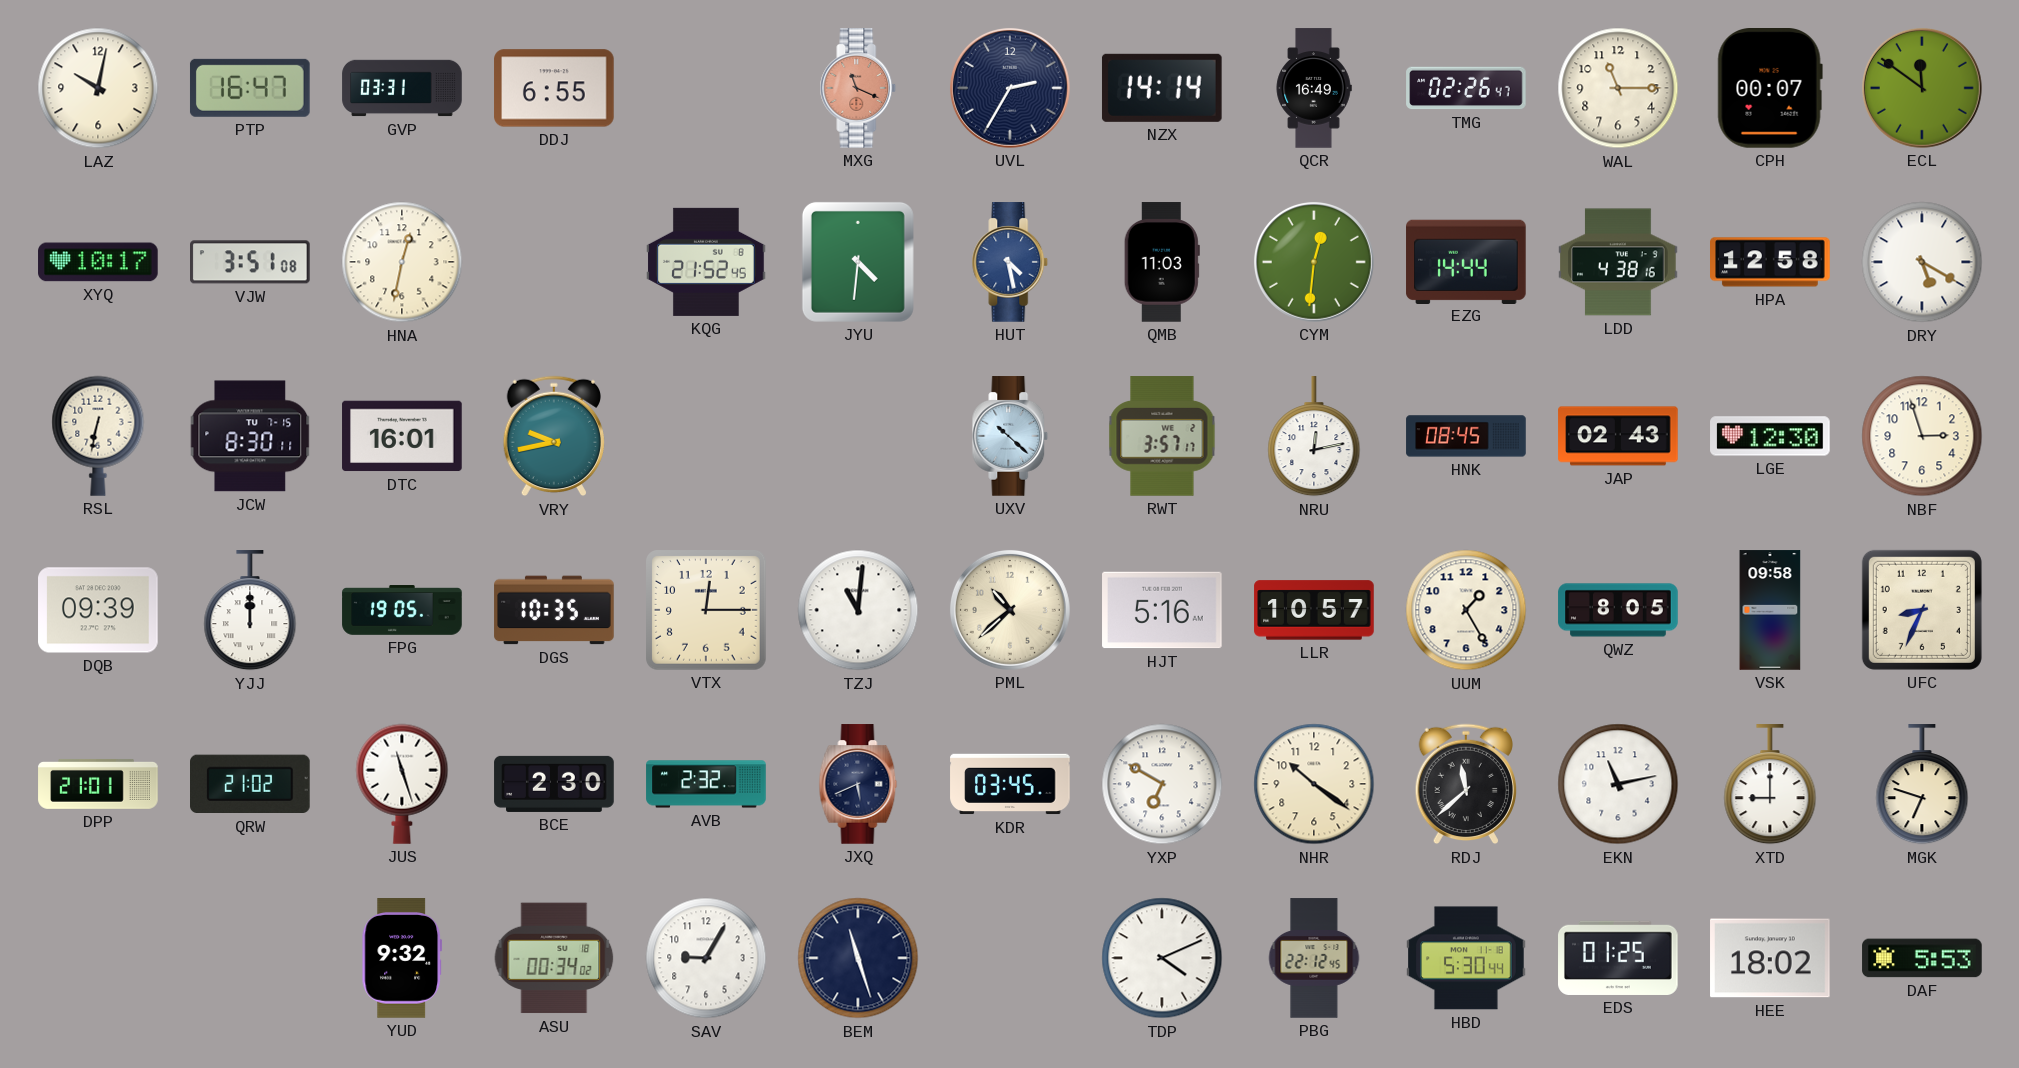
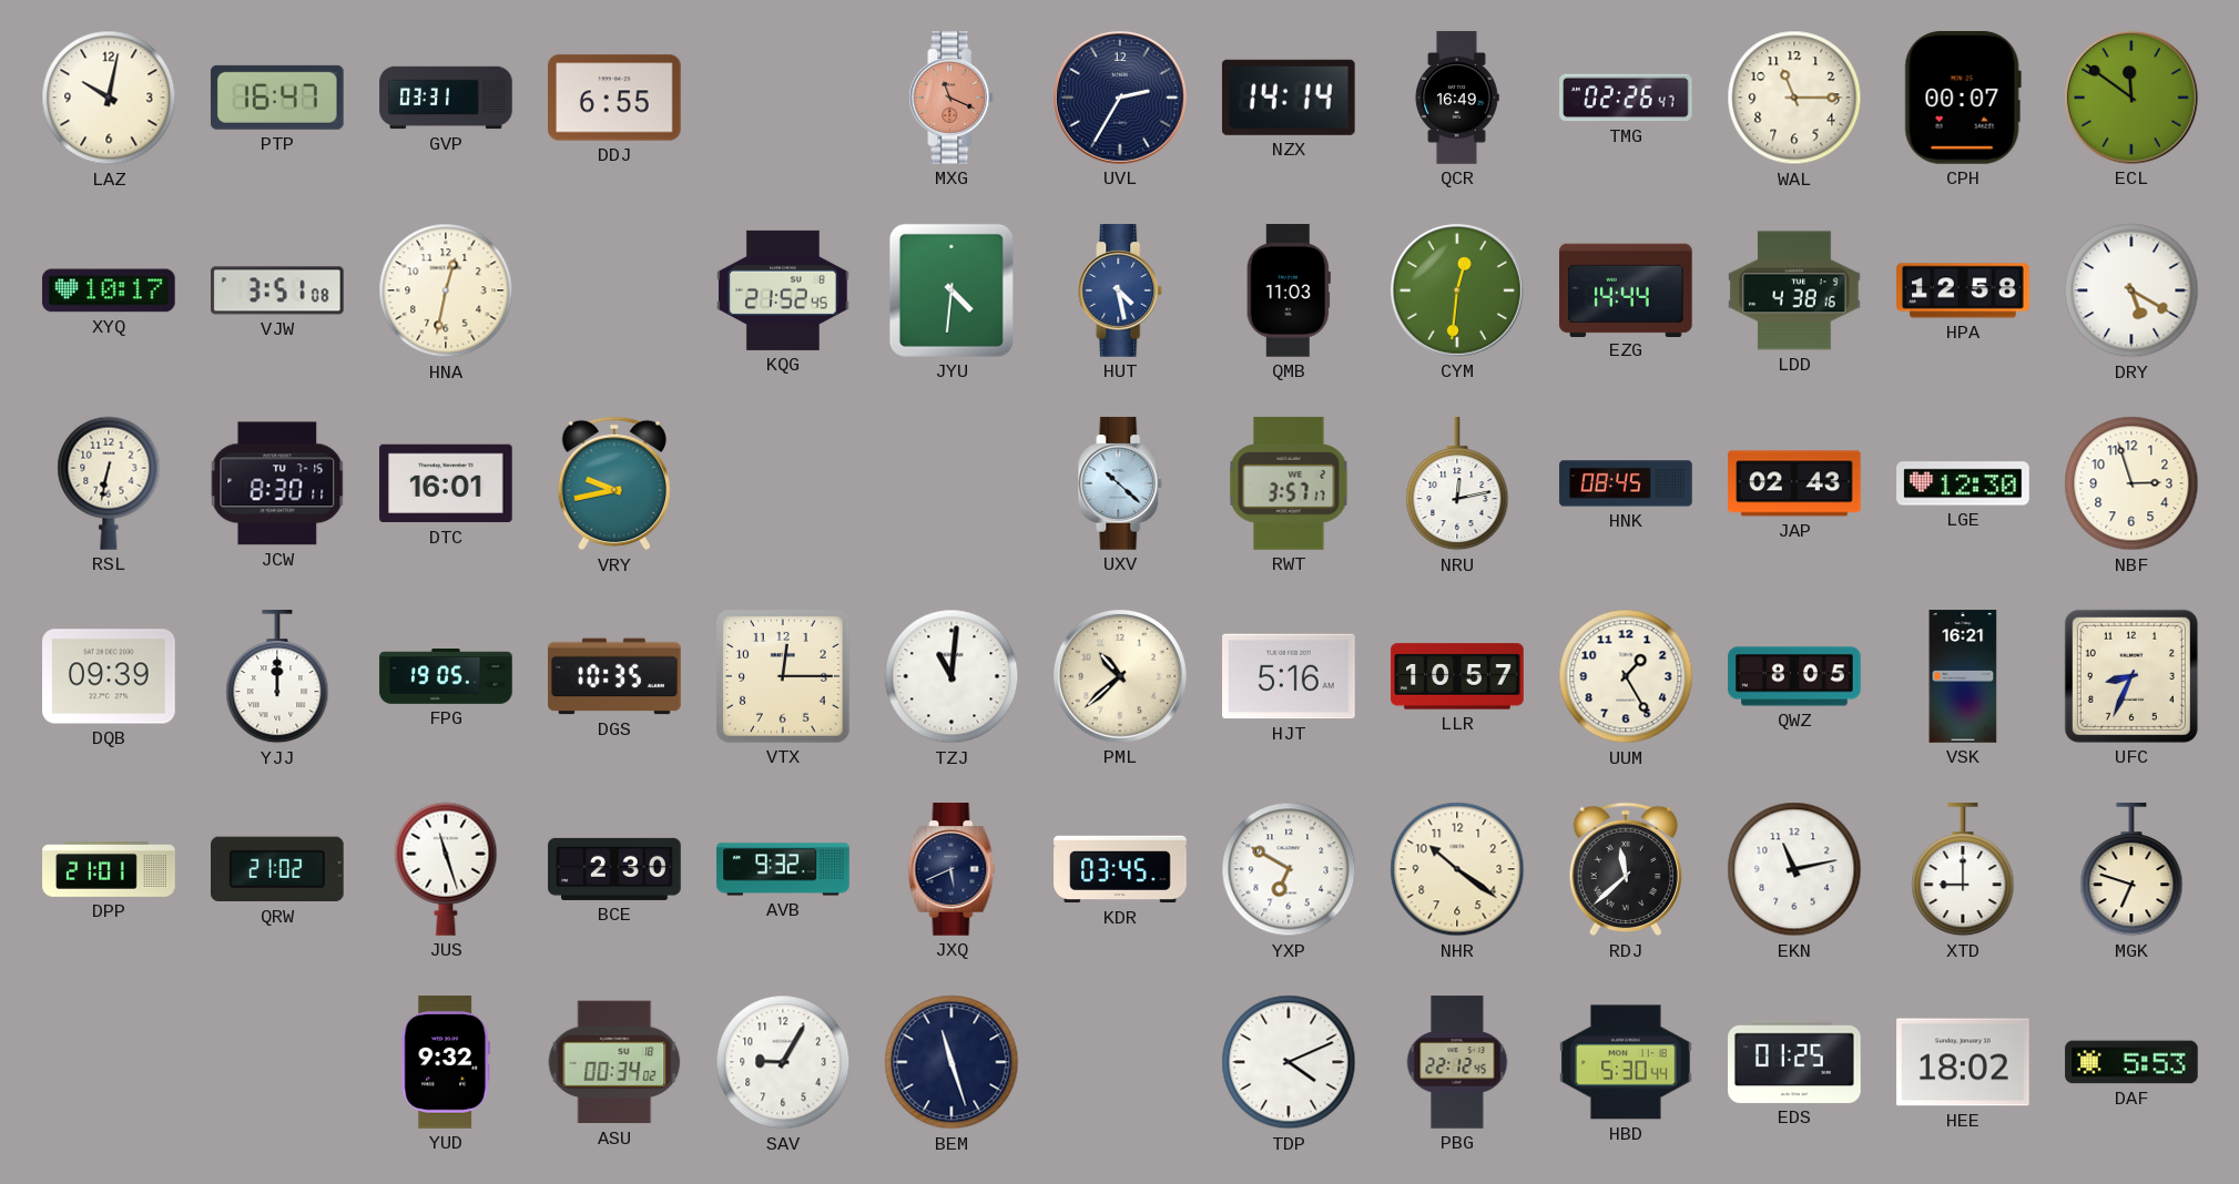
VSK: 09:58 -> 16:21 (1963, 676)
AVB: 2:32 -> 9:32 (783, 869)
